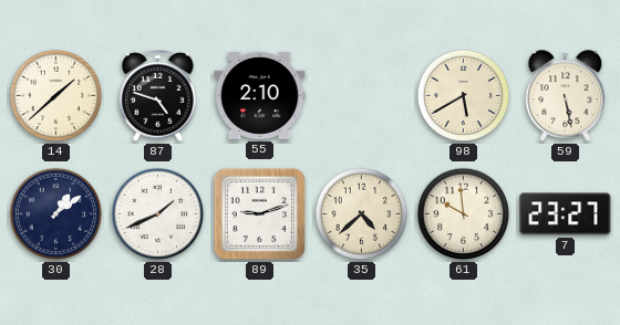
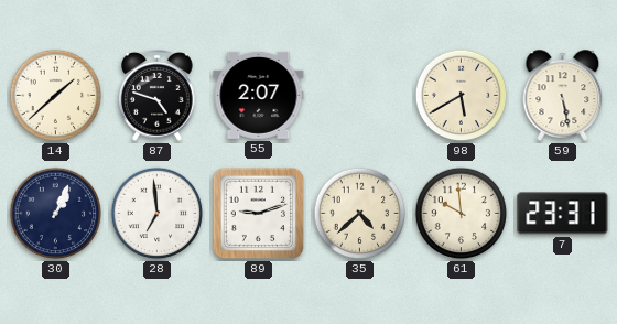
55: 2:10 -> 2:07 (259, 95)
30: 1:09 -> 1:04 (56, 214)
28: 1:41 -> 6:59 (158, 214)
7: 23:27 -> 23:31 (563, 214)
